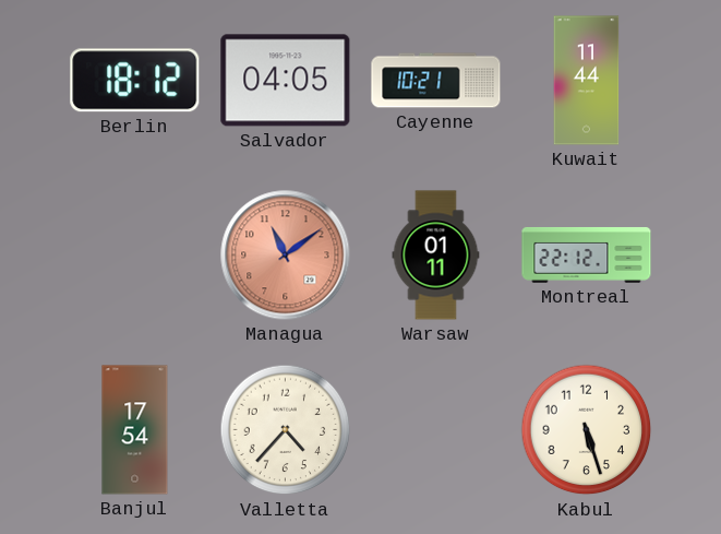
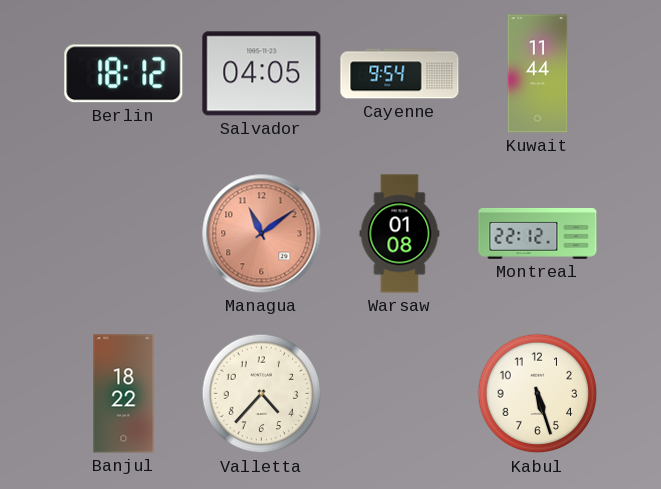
Cayenne: 10:21 -> 9:54 (400, 74)
Warsaw: 01:11 -> 01:08 (400, 234)
Banjul: 17:54 -> 18:22 (124, 394)
